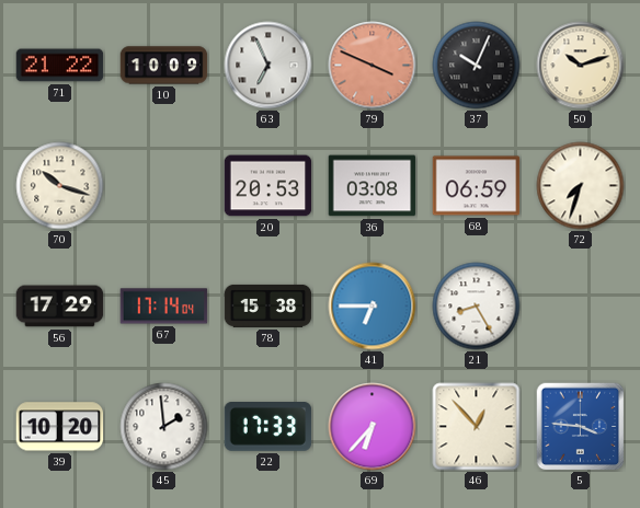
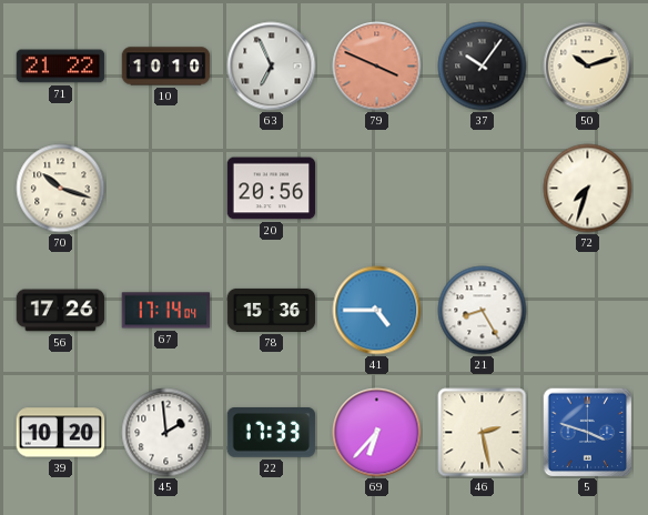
10: 10:09 -> 10:10 (166, 67)
37: 10:04 -> 10:06 (483, 67)
20: 20:53 -> 20:56 (272, 189)
36: 03:08 -> none (373, 186)
68: 06:59 -> none (477, 186)
56: 17:29 -> 17:26 (61, 311)
78: 15:38 -> 15:36 (272, 310)
41: 6:45 -> 4:45 (377, 311)
46: 12:53 -> 2:28 (483, 433)
5: 3:46 -> 3:48 (588, 433)
